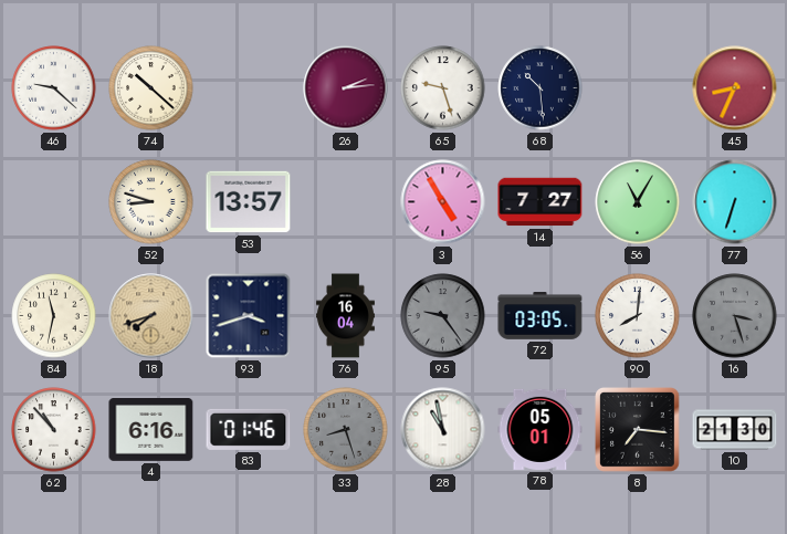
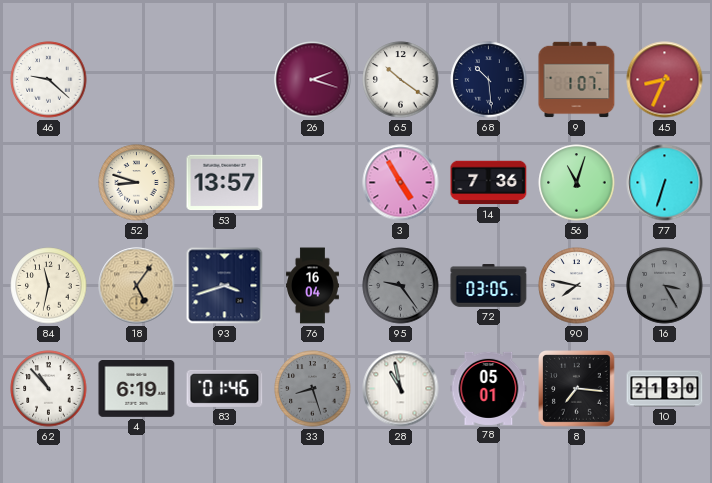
74: 10:22 -> none (151, 88)
26: 2:14 -> 2:18 (313, 80)
65: 9:27 -> 10:21 (401, 80)
9: none -> 1:07 (577, 80)
14: 7:27 -> 7:36 (489, 183)
56: 11:05 -> 11:03 (577, 183)
18: 7:42 -> 5:06 (137, 286)
90: 8:01 -> 7:47 (577, 286)
16: 3:27 -> 3:25 (665, 286)
4: 6:16 -> 6:19 (137, 389)
